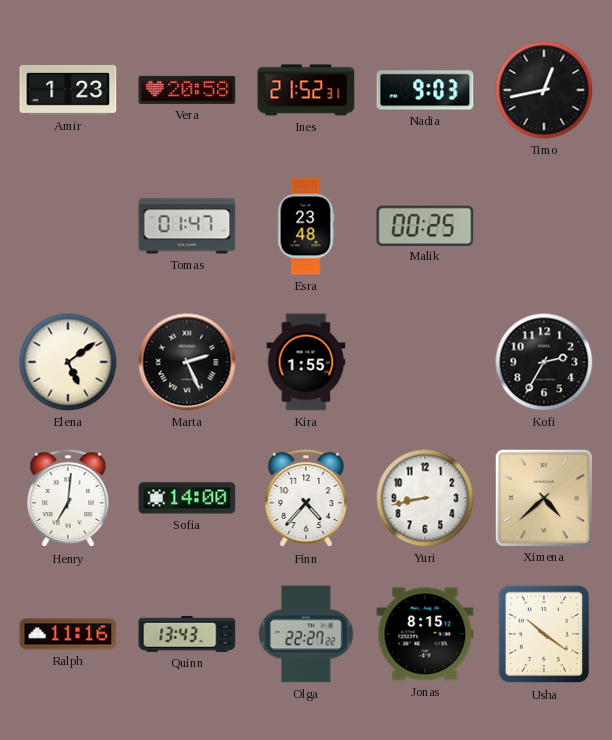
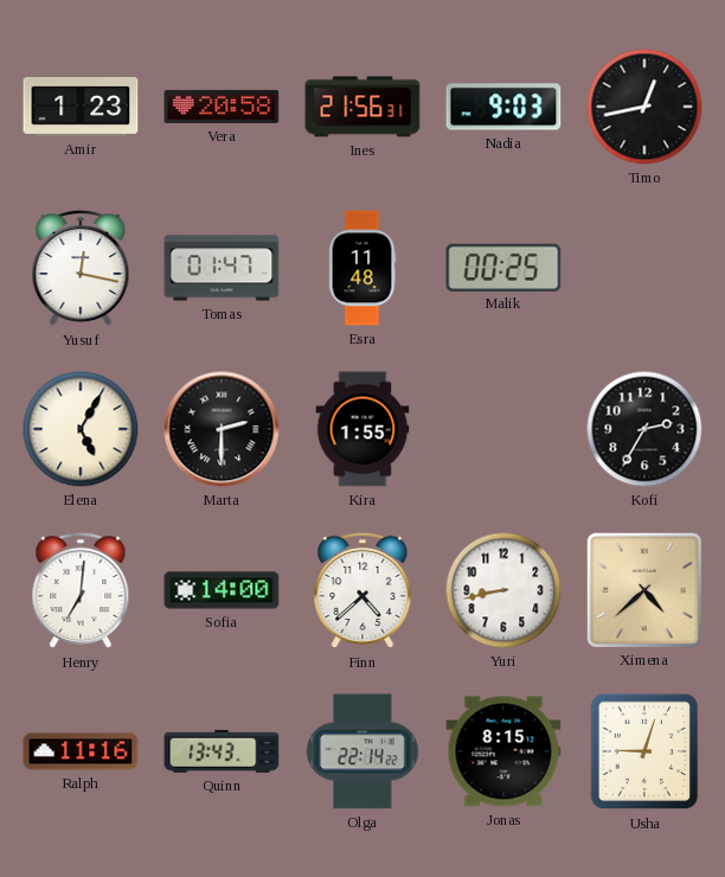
Ines: 21:52 -> 21:56 (362, 107)
Yusuf: none -> 12:17 (81, 268)
Esra: 23:48 -> 11:48 (362, 268)
Elena: 5:09 -> 5:05 (81, 429)
Marta: 2:26 -> 2:30 (222, 429)
Finn: 4:37 -> 4:38 (362, 590)
Olga: 22:27 -> 22:14 (362, 751)
Usha: 10:21 -> 9:03 (644, 751)
